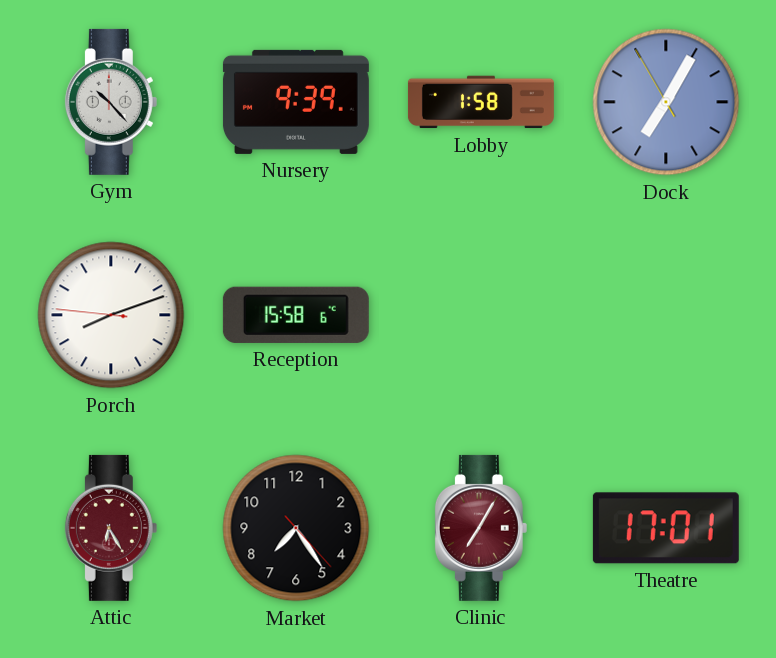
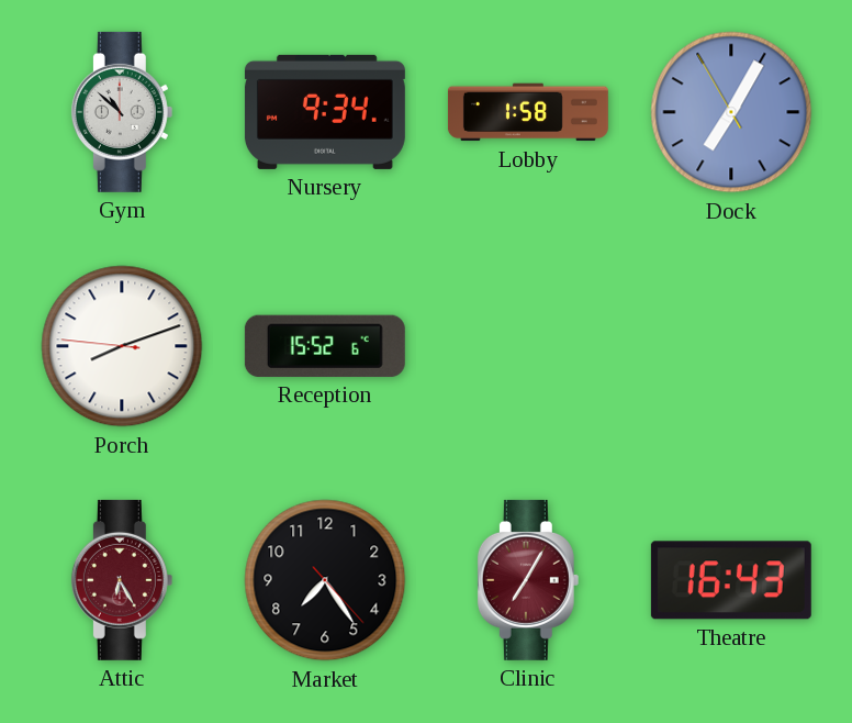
Gym: 10:23 -> 10:52 (122, 112)
Nursery: 9:39 -> 9:34 (325, 112)
Reception: 15:58 -> 15:52 (325, 346)
Theatre: 17:01 -> 16:43 (731, 580)
